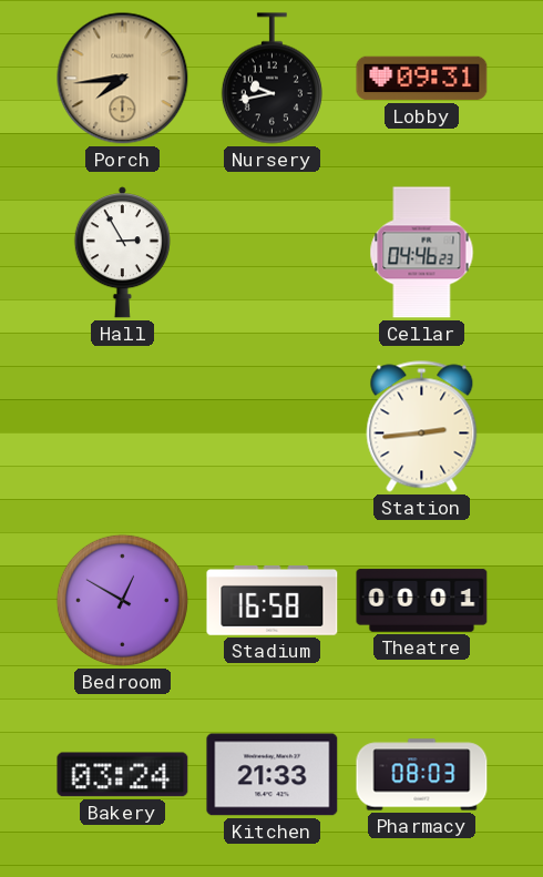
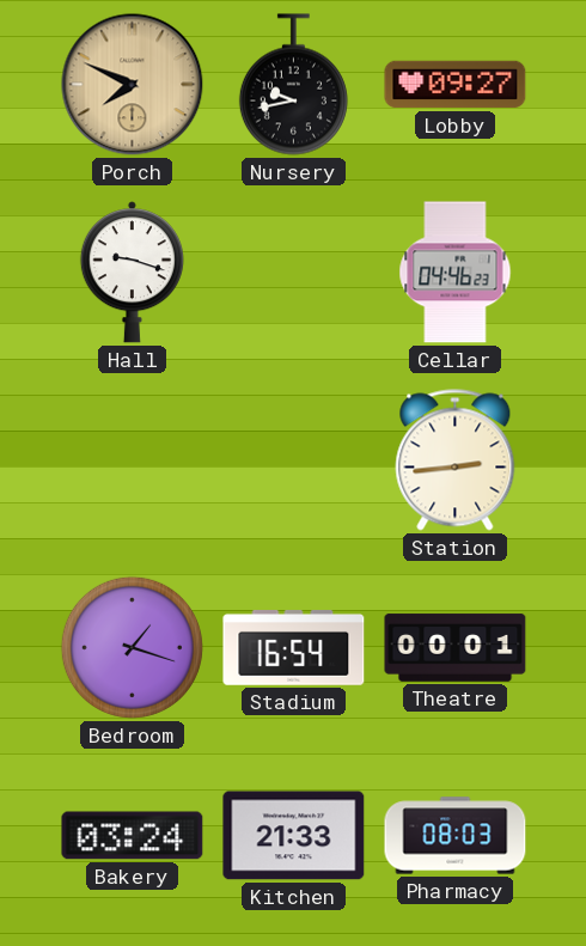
Porch: 7:44 -> 7:49 (133, 85)
Lobby: 09:31 -> 09:27 (456, 85)
Hall: 2:55 -> 9:18 (132, 273)
Bedroom: 12:50 -> 1:18 (132, 647)
Stadium: 16:58 -> 16:54 (294, 648)
